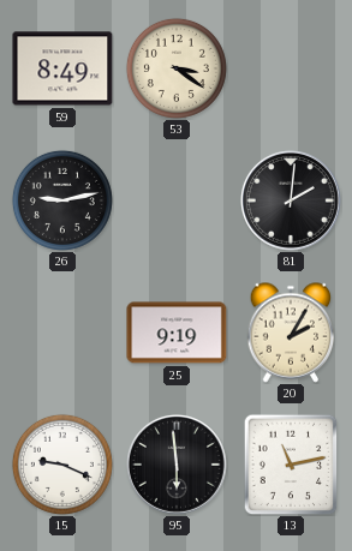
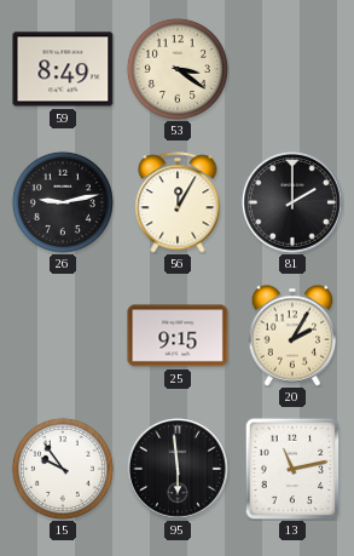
56: none -> 12:05 (178, 202)
81: 2:01 -> 2:00 (292, 202)
25: 9:19 -> 9:15 (178, 336)
15: 9:19 -> 9:54 (63, 469)
